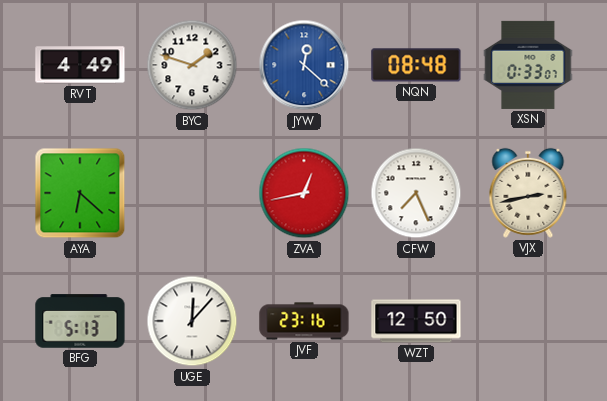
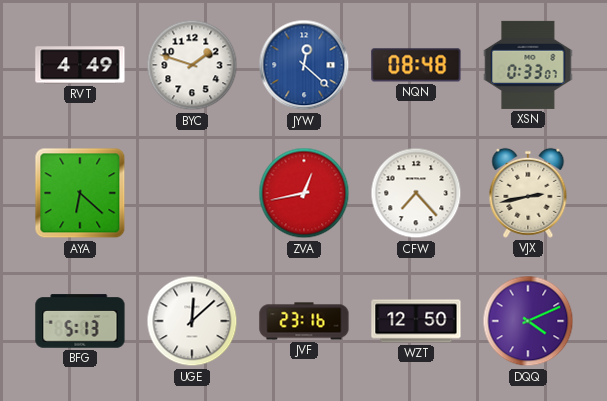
CFW: 7:26 -> 7:23 (416, 193)
UGE: 12:07 -> 12:08 (192, 321)
DQQ: none -> 4:11 (528, 321)
